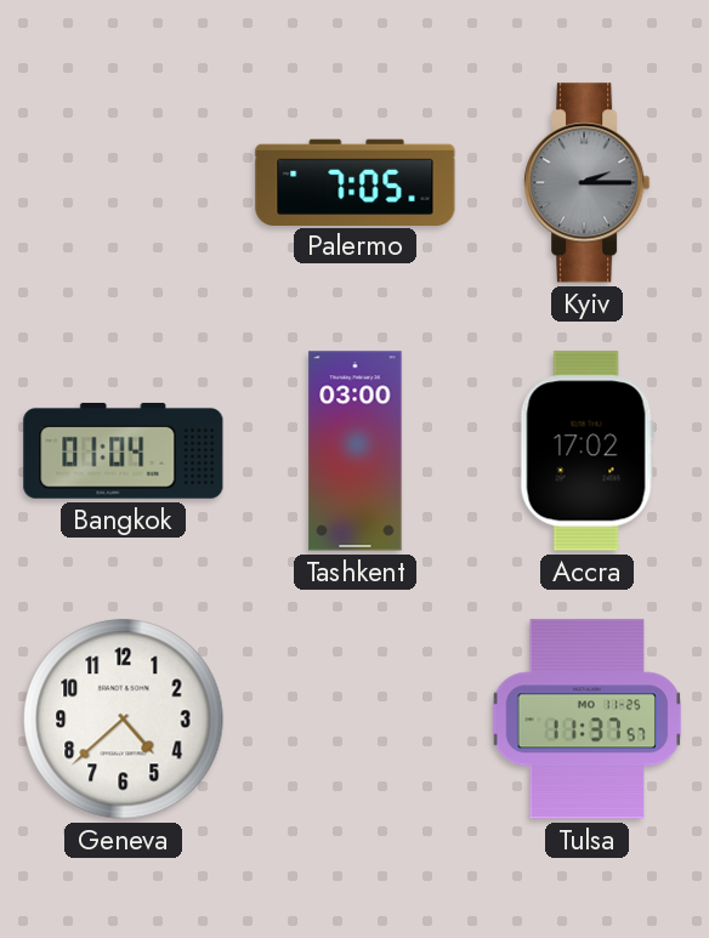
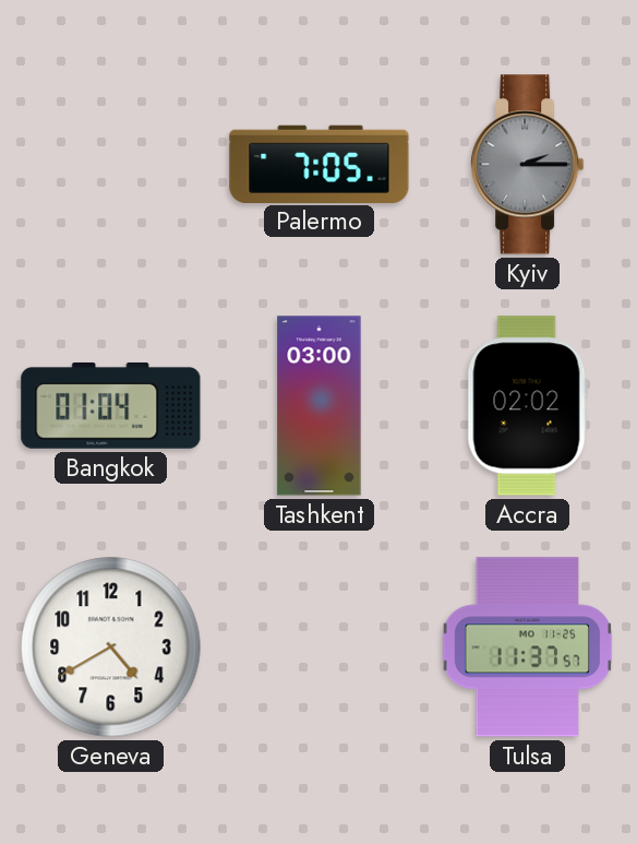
Accra: 17:02 -> 02:02 (527, 406)
Geneva: 4:38 -> 4:40 (111, 647)
